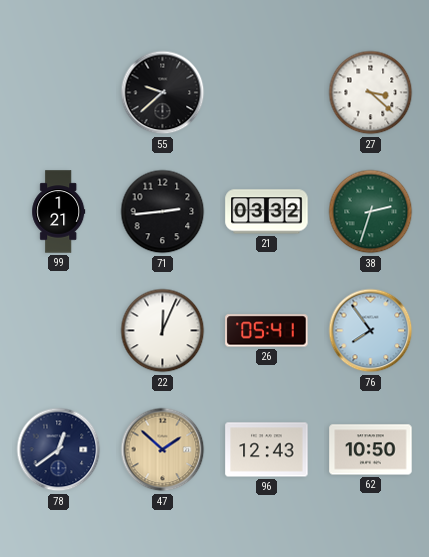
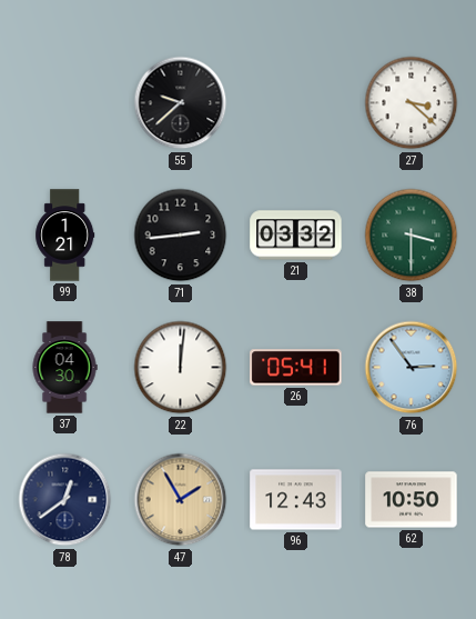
38: 2:33 -> 3:30 (412, 236)
37: none -> 04:30 (64, 368)
22: 12:04 -> 12:01 (181, 368)
76: 7:54 -> 2:54 (412, 368)
47: 1:52 -> 1:55 (181, 500)
